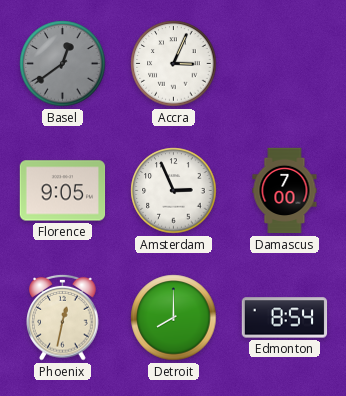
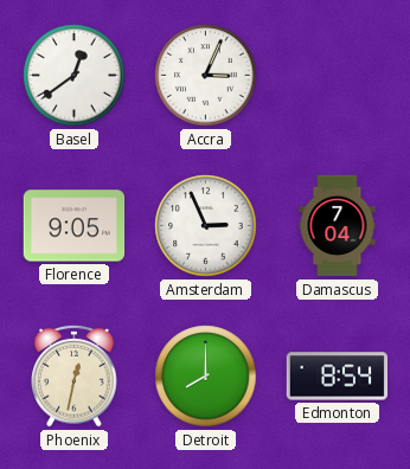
Basel dial: grey -> white (75, 76)
Damascus: 7:00 -> 7:04 (338, 226)
